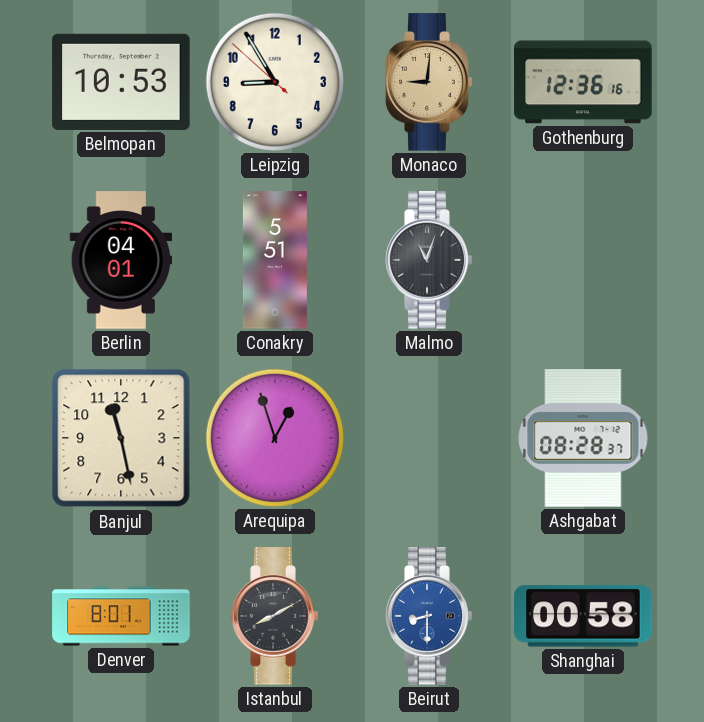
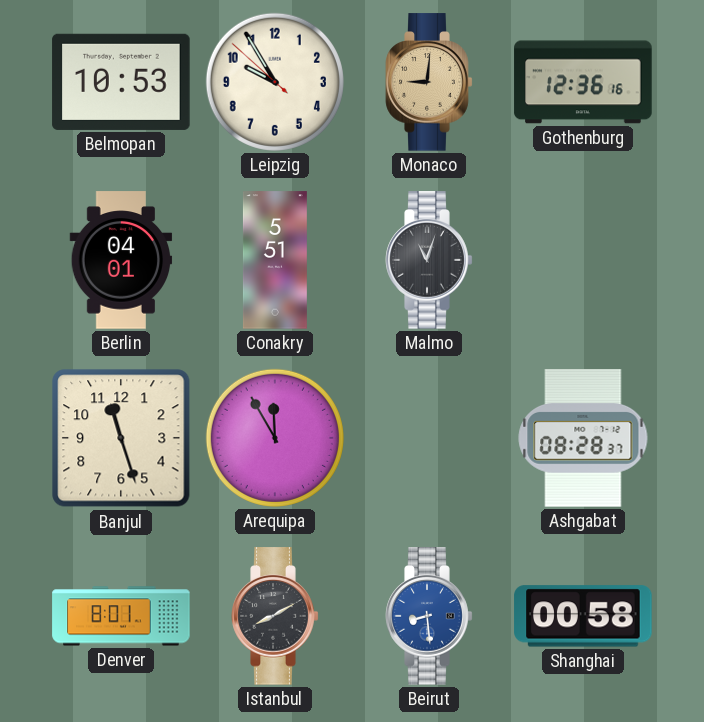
Leipzig: 8:54 -> 9:54 (275, 82)
Banjul: 11:28 -> 11:27 (121, 438)
Arequipa: 12:57 -> 11:55 (275, 438)
Beirut: 8:30 -> 8:29 (429, 616)
